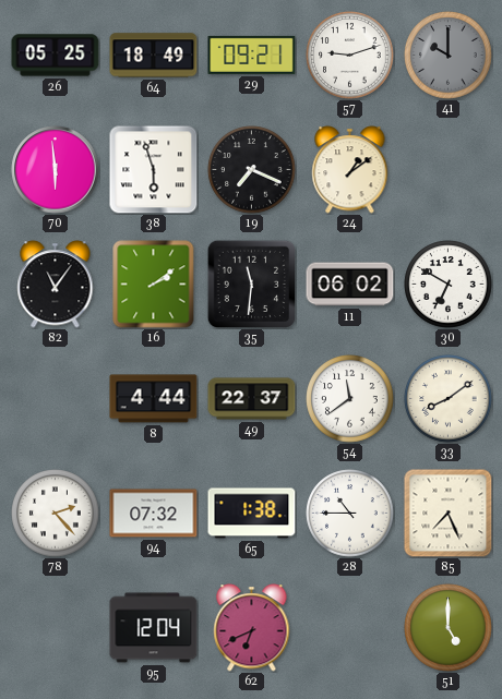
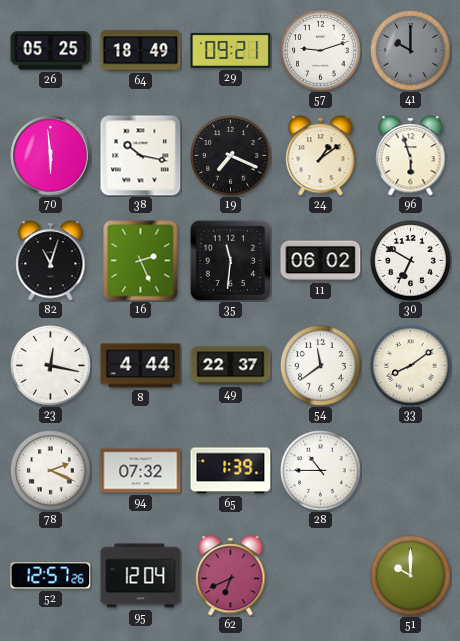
38: 5:57 -> 10:17 (141, 156)
96: none -> 5:57 (411, 156)
82: 11:06 -> 11:03 (51, 261)
16: 2:09 -> 2:26 (141, 261)
23: none -> 12:17 (51, 366)
78: 2:23 -> 2:19 (51, 471)
65: 1:38 -> 1:39 (231, 471)
85: 7:26 -> none (449, 514)
52: none -> 12:57 (51, 576)
51: 5:00 -> 10:00 (411, 576)
